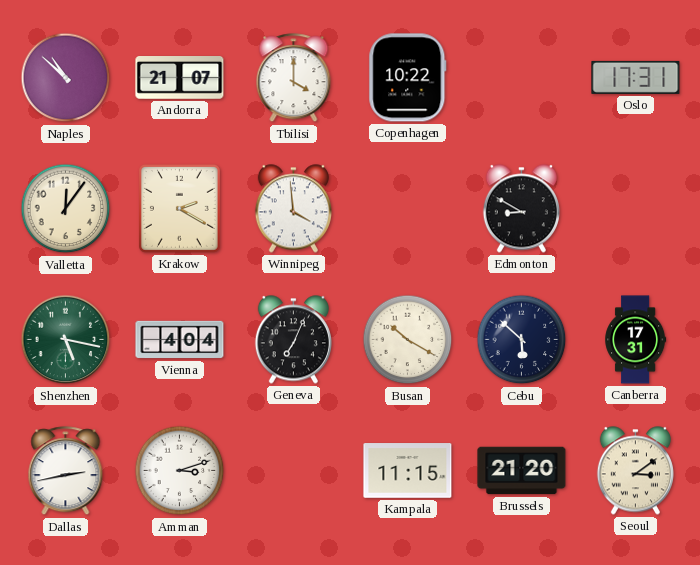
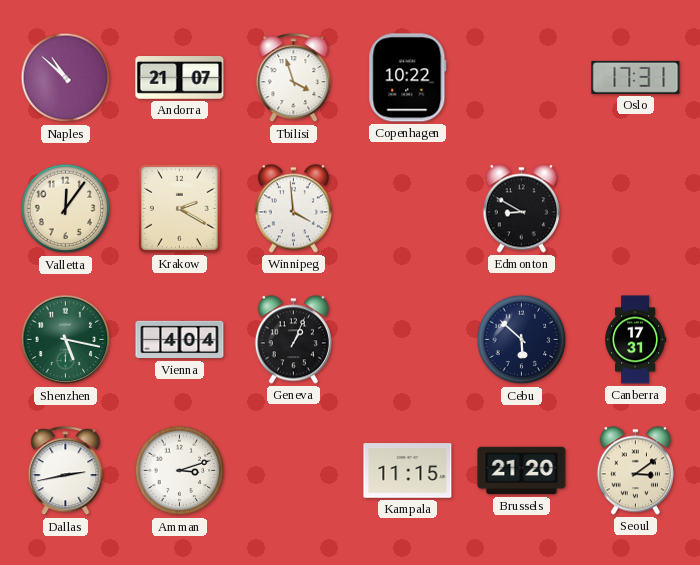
Tbilisi: 4:00 -> 3:57 (294, 78)
Geneva: 7:04 -> 1:04 (293, 340)
Busan: 10:20 -> none (408, 340)
